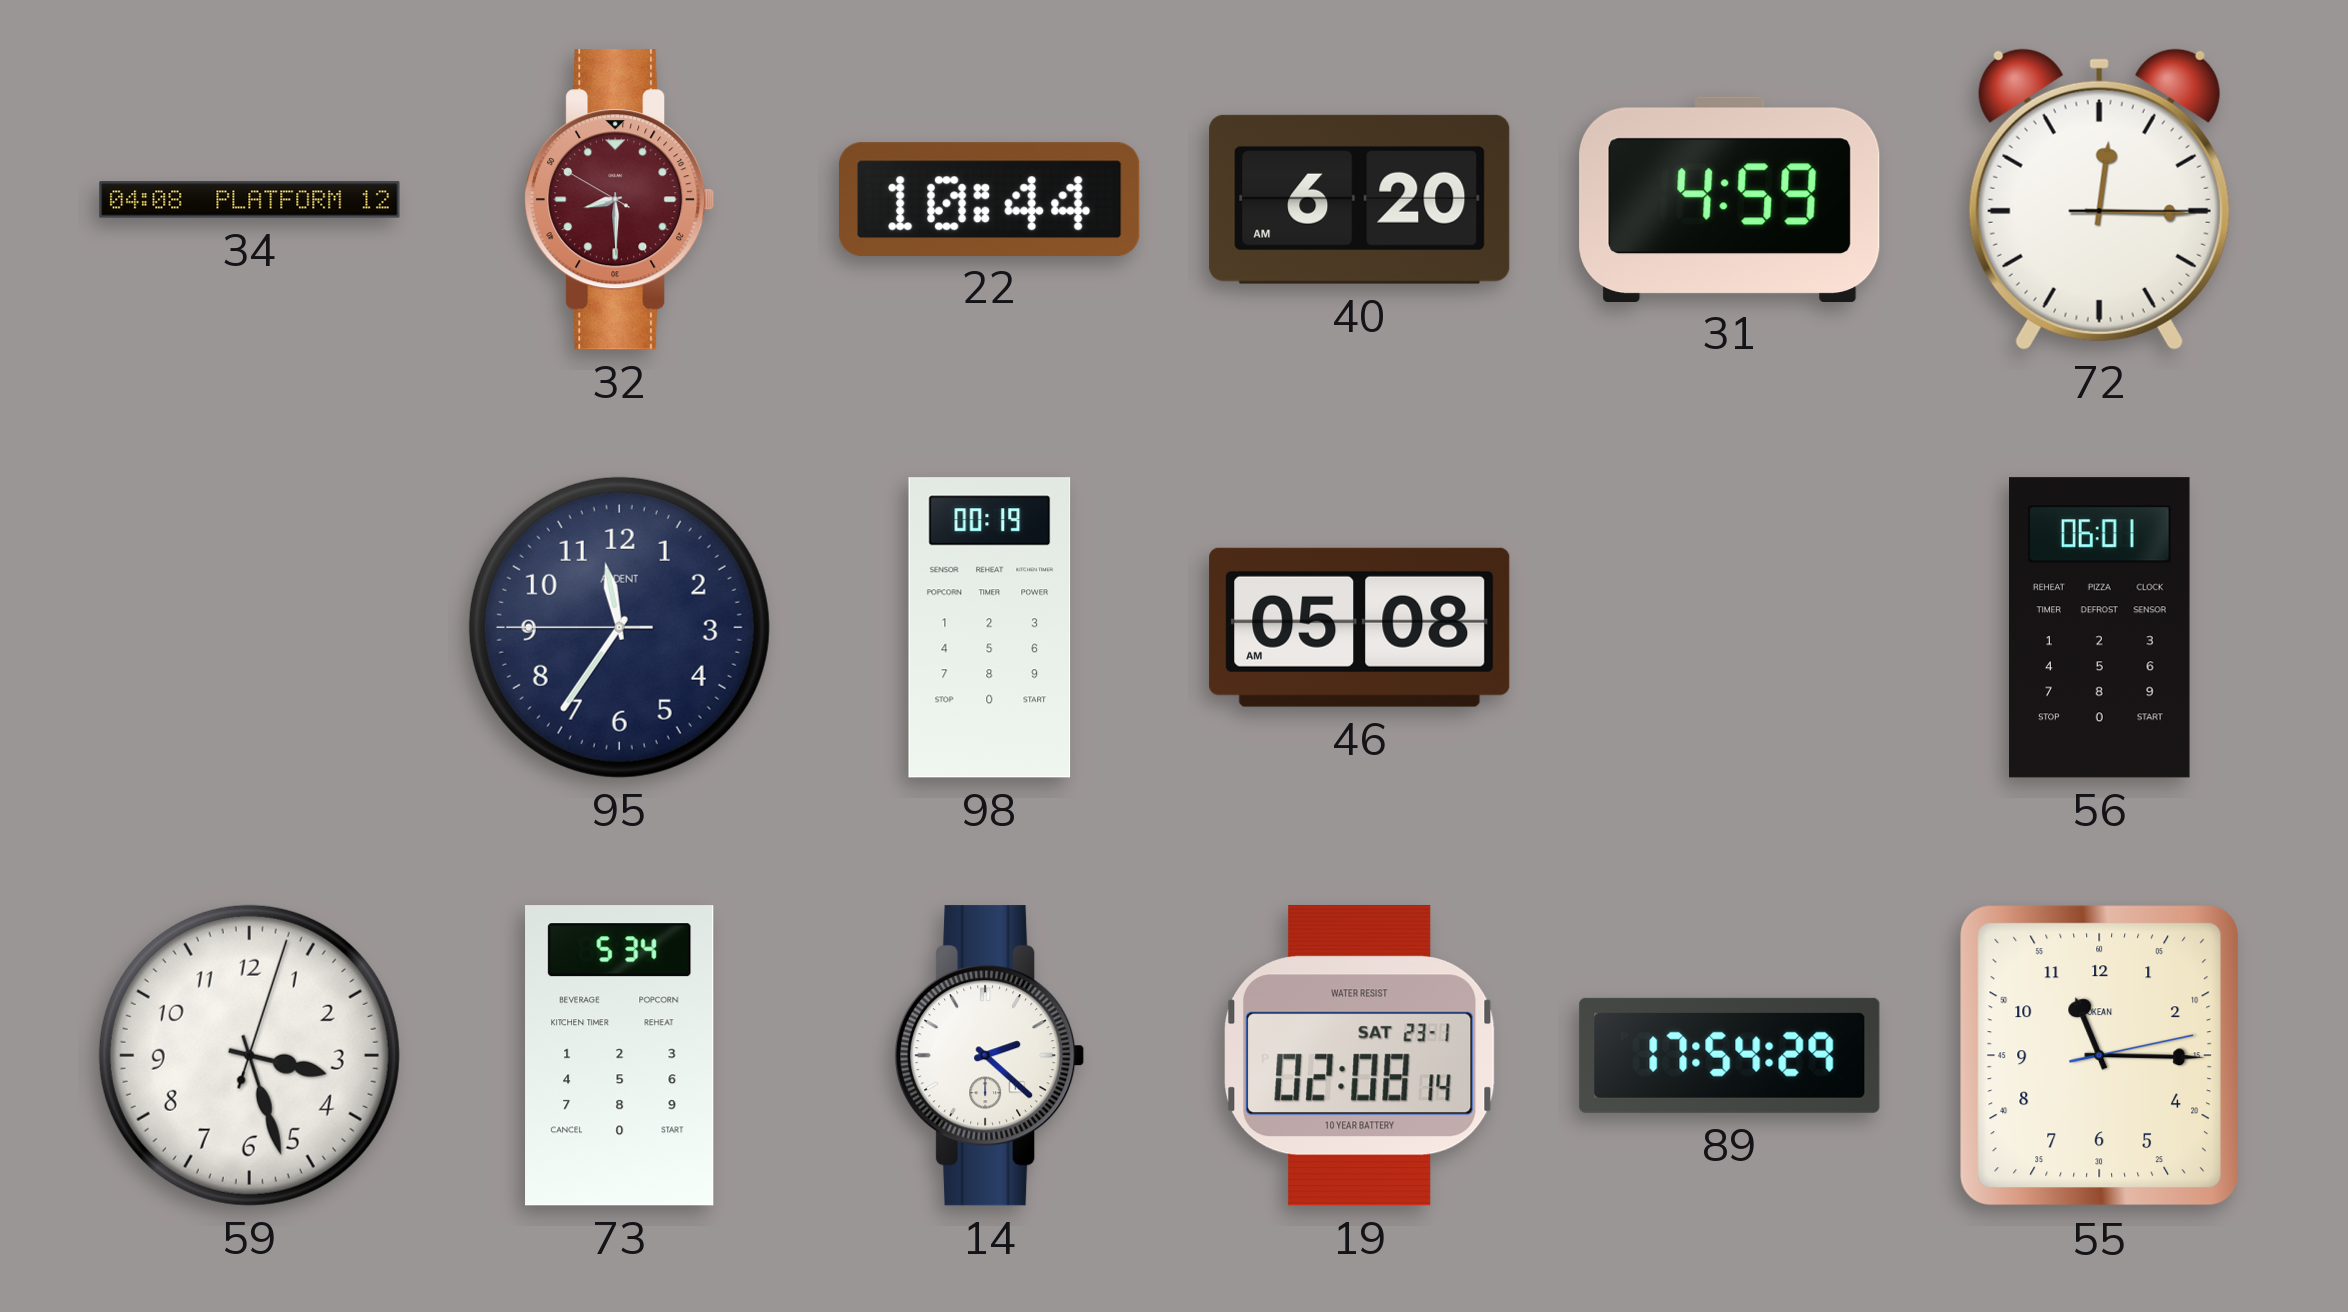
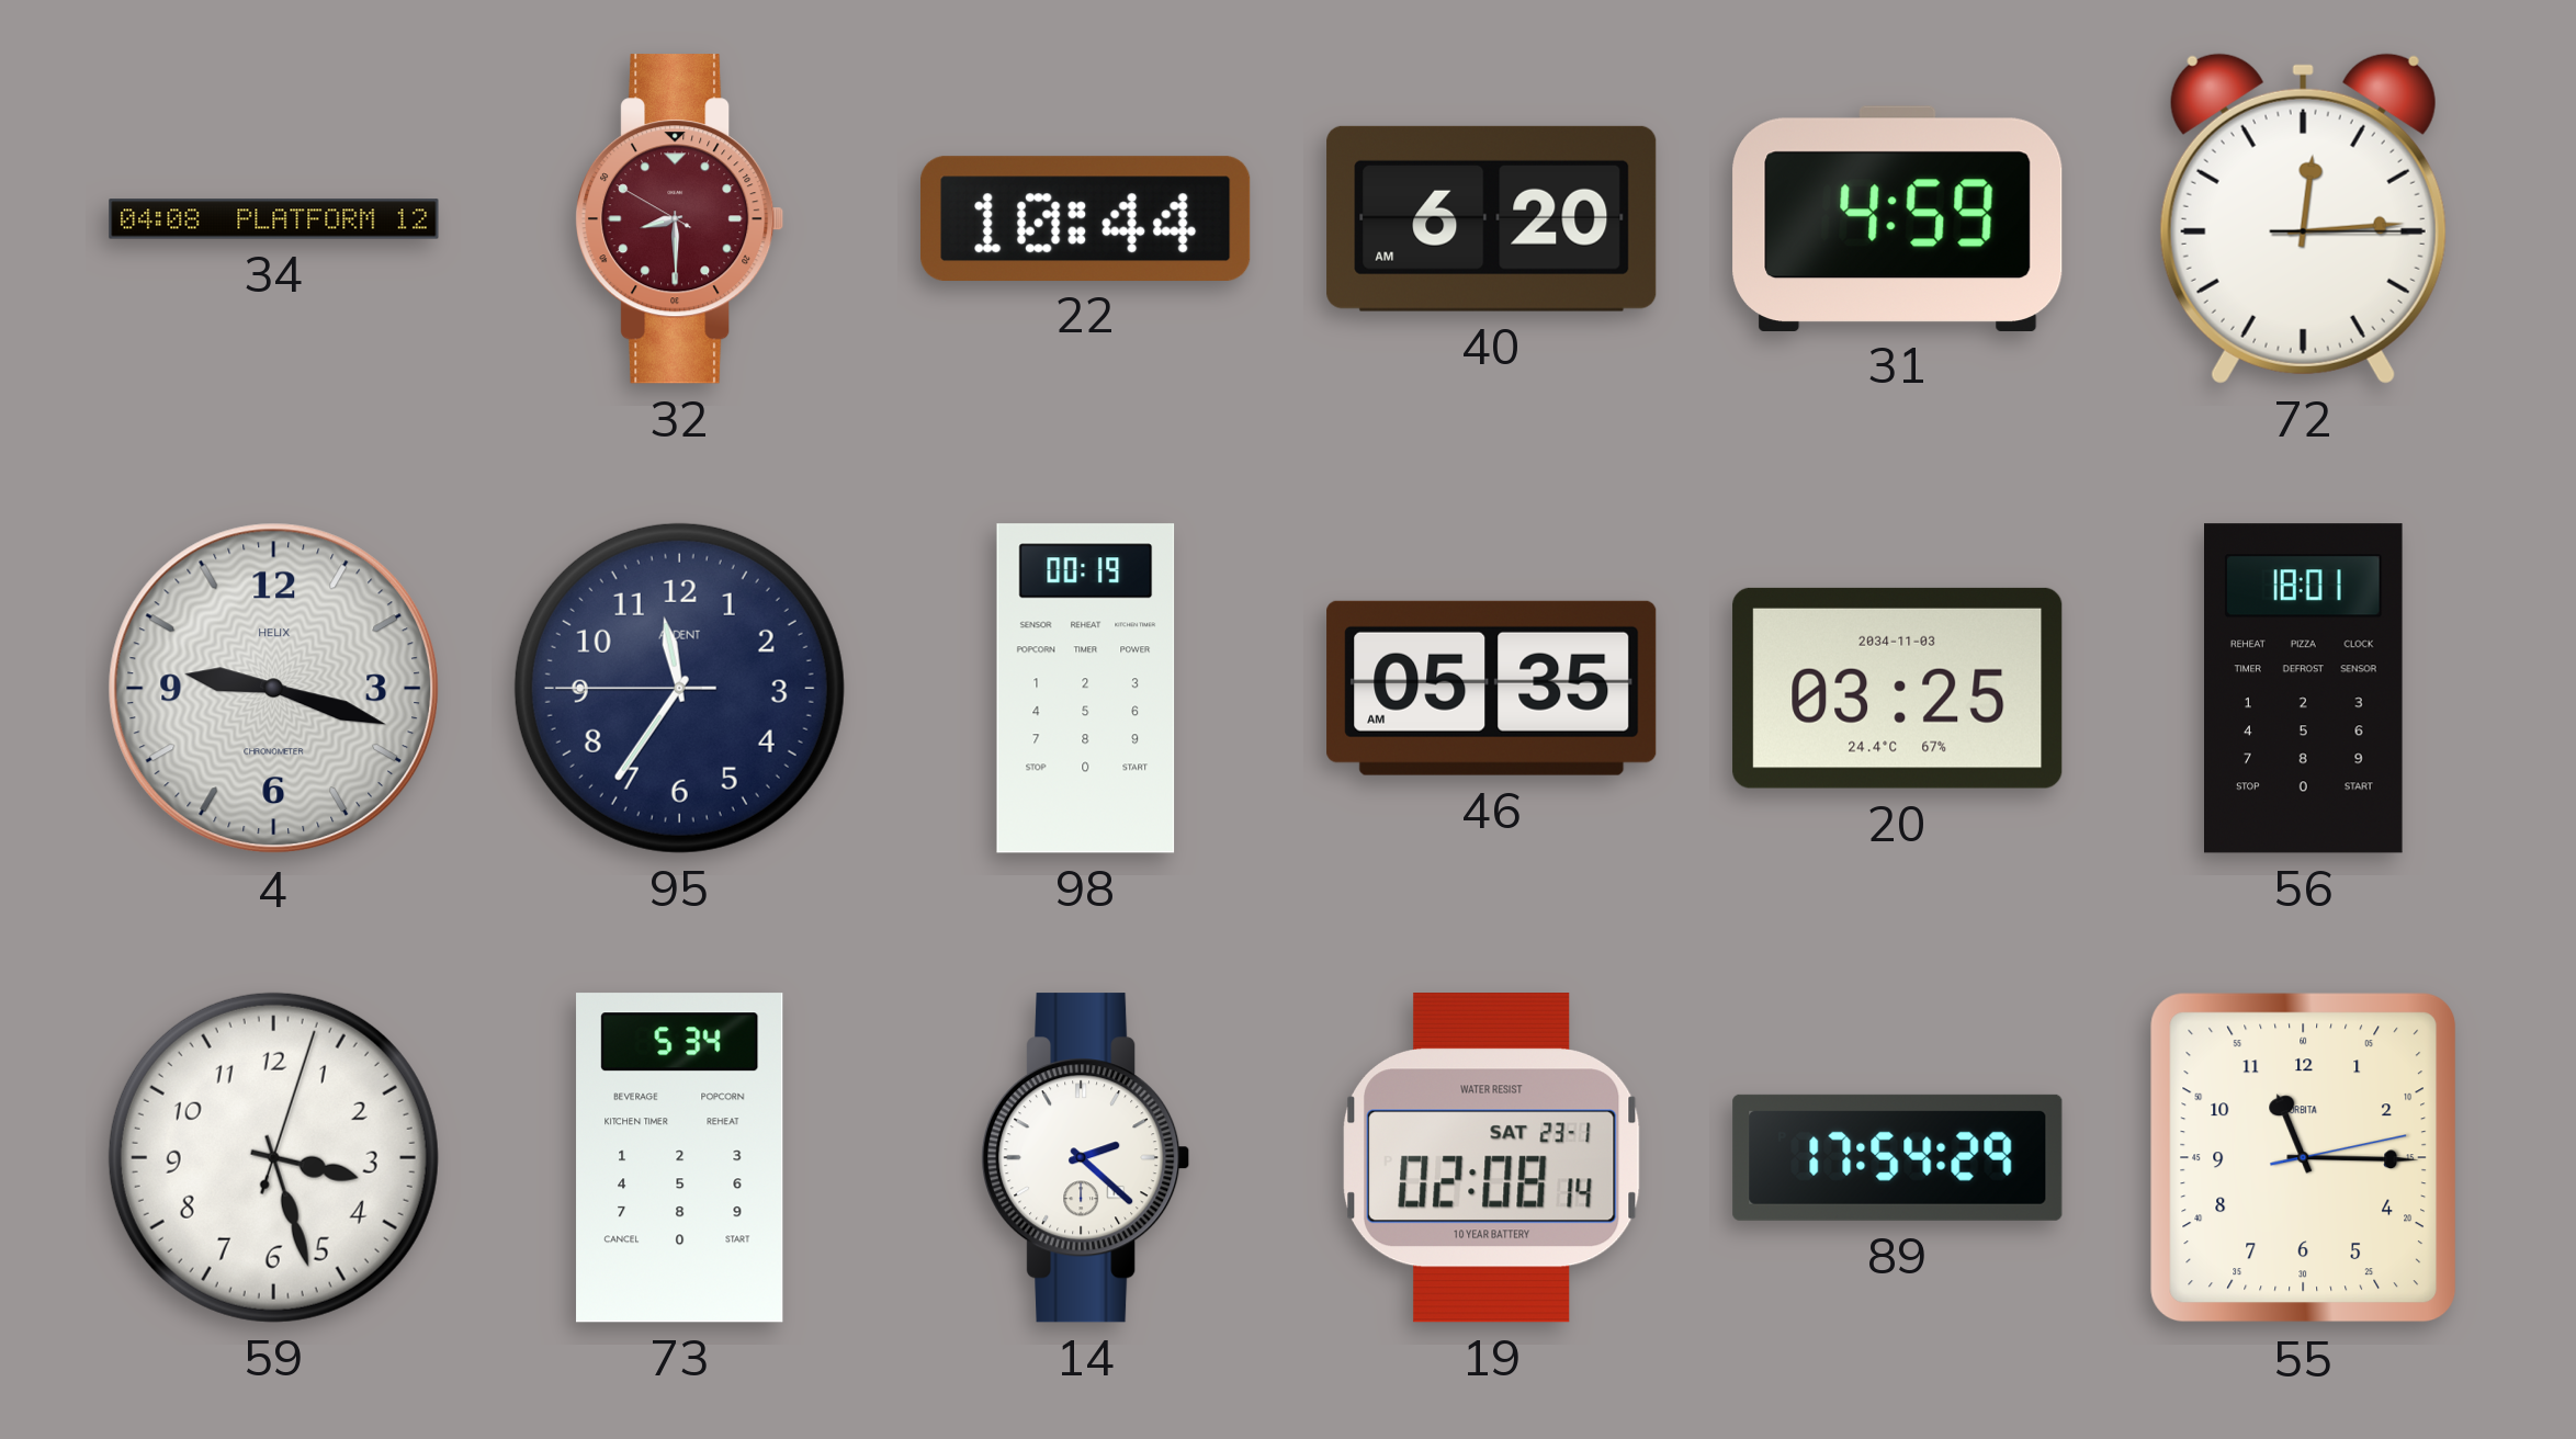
72: 12:15 -> 12:14 (2303, 218)
4: none -> 9:18 (274, 689)
46: 05:08 -> 05:35 (1492, 688)
20: none -> 03:25 (1898, 688)
56: 06:01 -> 18:01 (2304, 689)
55 brand: OKEAN -> ORBITA (2304, 1158)
